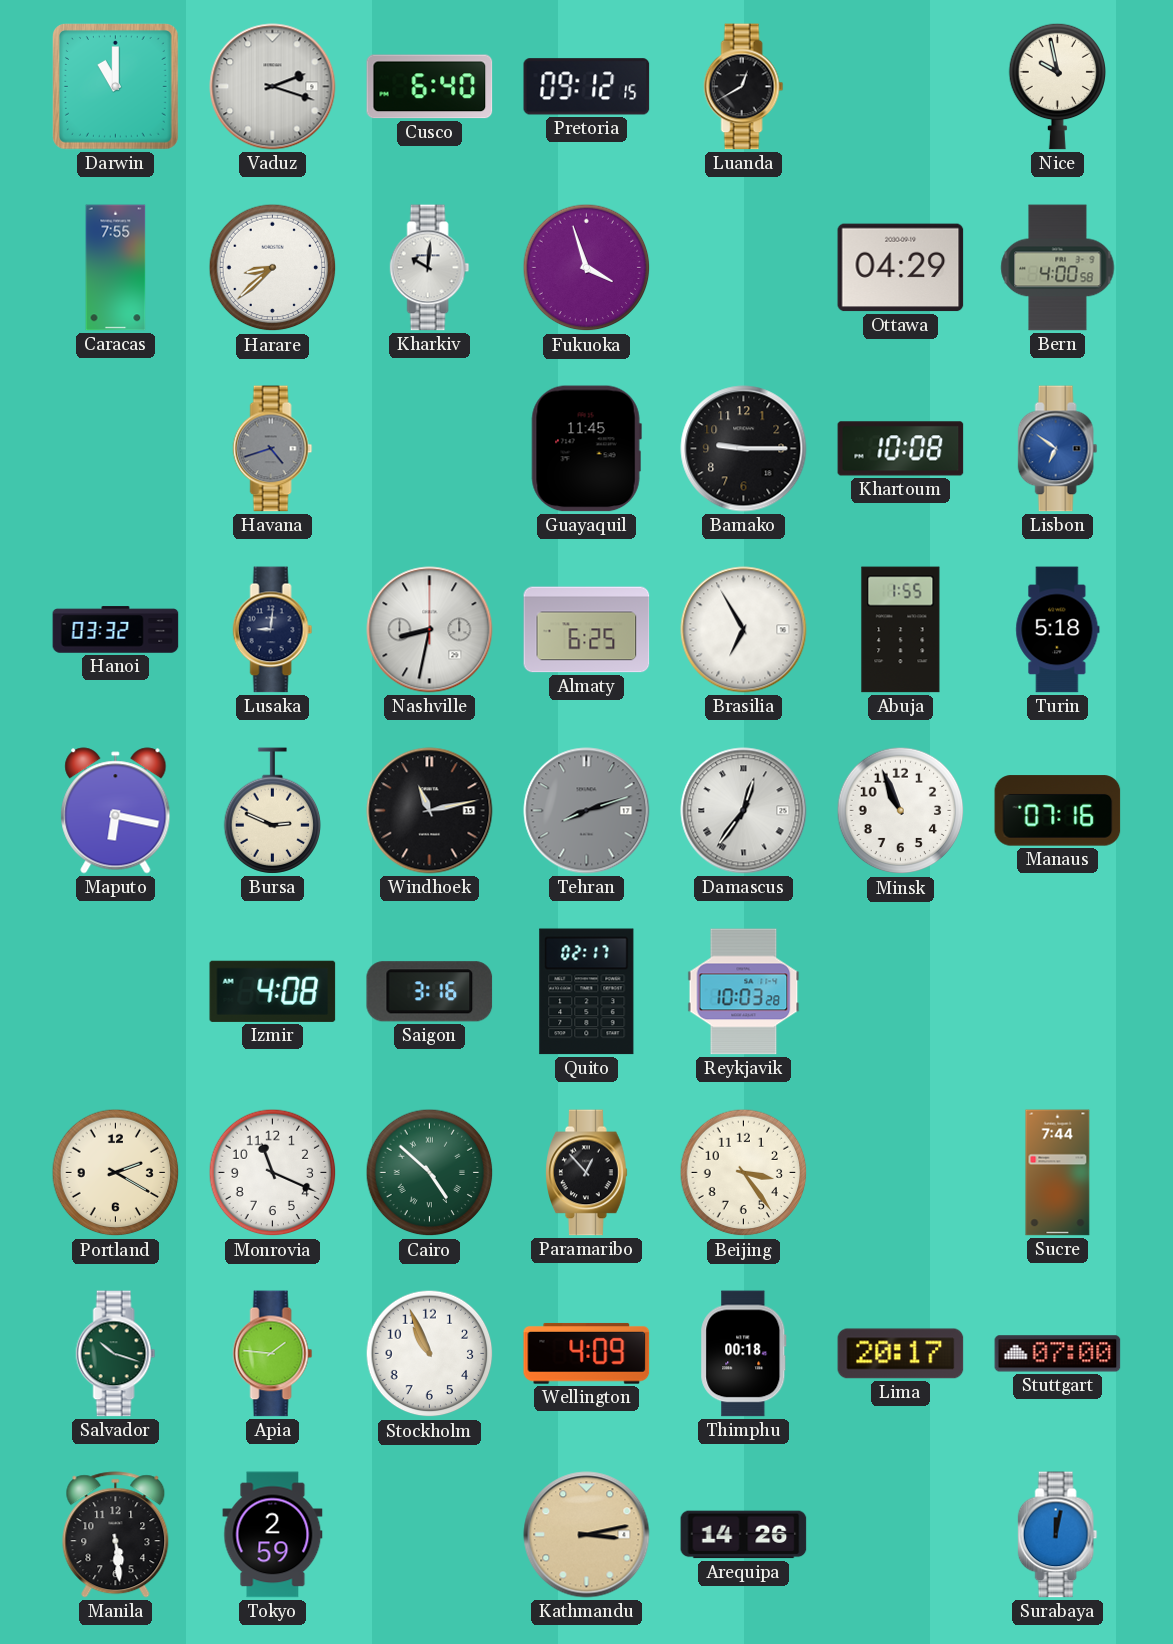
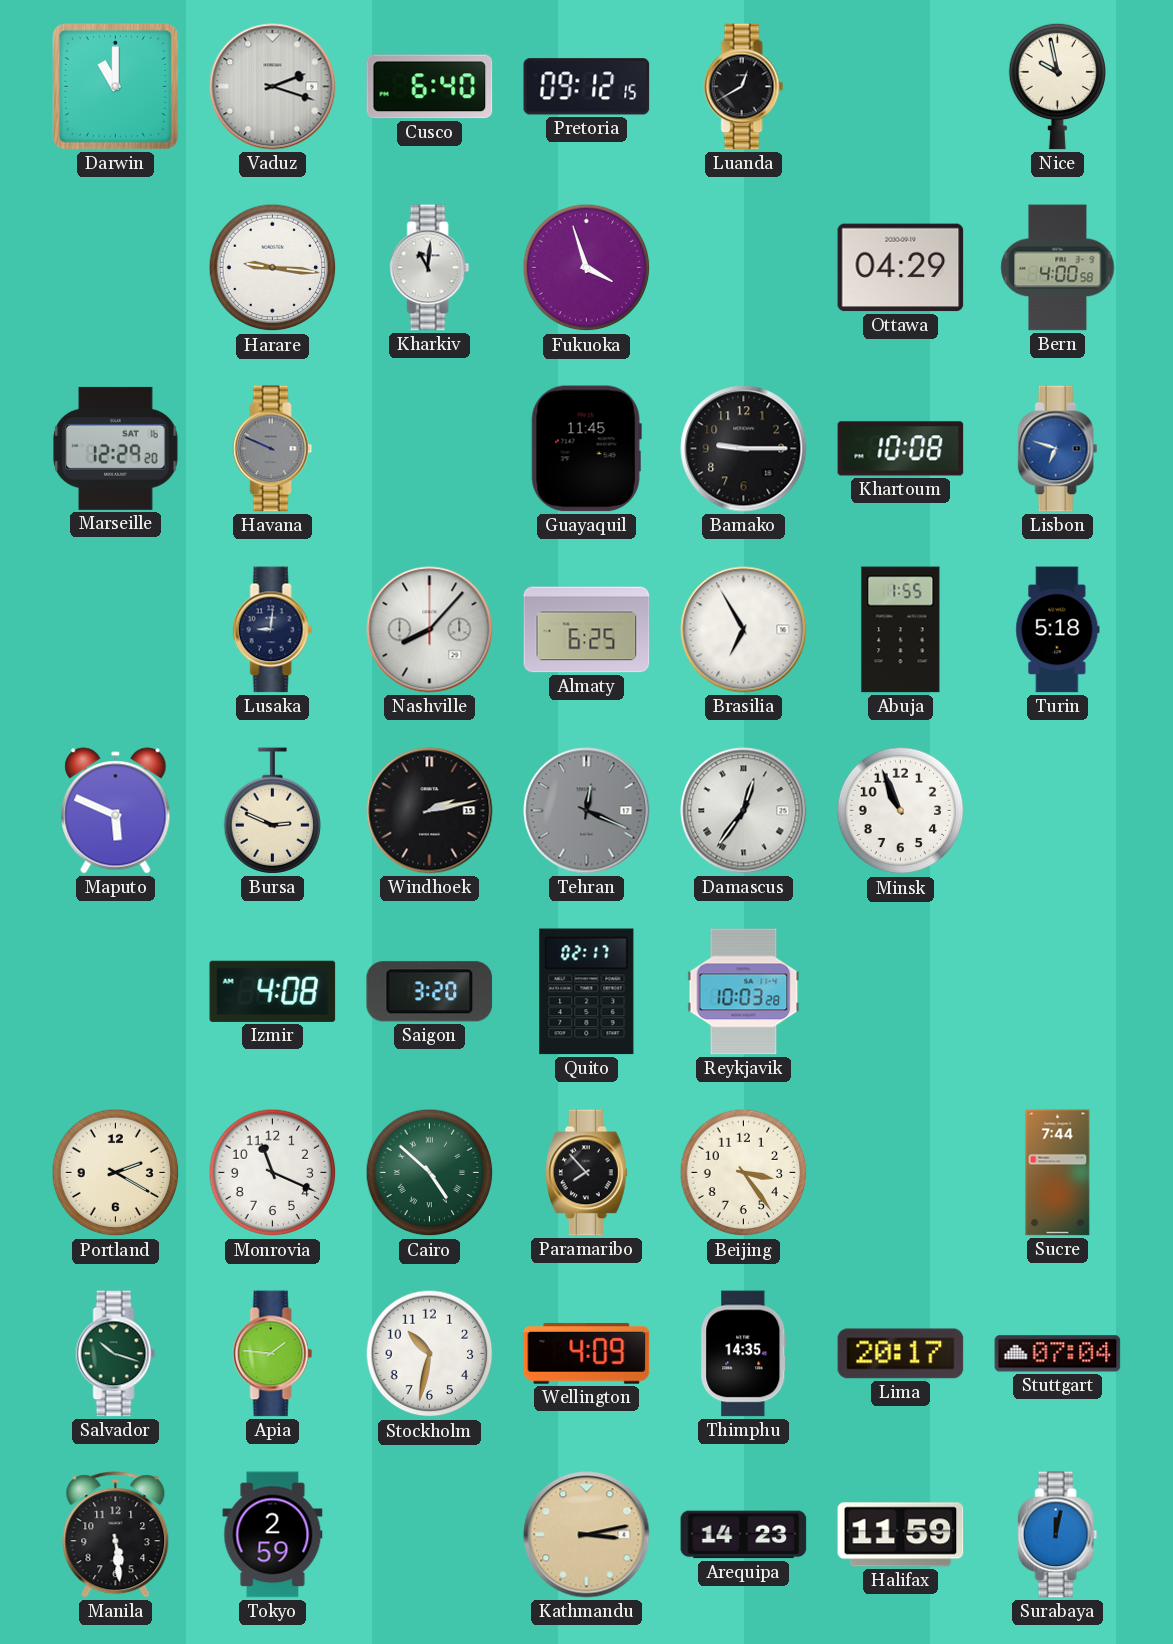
Caracas: 7:55 -> none (116, 268)
Harare: 8:38 -> 9:16 (273, 268)
Kharkiv: 10:01 -> 11:01 (430, 268)
Marseille: none -> 12:29 (116, 448)
Havana: 4:42 -> 9:49 (273, 449)
Lisbon: 6:51 -> 6:48 (1058, 449)
Hanoi: 03:32 -> none (116, 630)
Nashville: 8:32 -> 8:07 (430, 630)
Maputo: 6:17 -> 5:49 (116, 811)
Windhoek: 11:13 -> 2:13 (430, 811)
Tehran: 8:12 -> 12:19 (587, 811)
Manaus: 07:16 -> none (1058, 811)
Saigon: 3:16 -> 3:20 (430, 992)
Paramaribo: 12:53 -> 7:53 (587, 1173)
Stockholm: 10:56 -> 10:32 (430, 1354)
Thimphu: 00:18 -> 14:35 (744, 1354)
Stuttgart: 07:00 -> 07:04 (1058, 1354)
Arequipa: 14:26 -> 14:23 (744, 1535)
Halifax: none -> 11:59 (901, 1535)
